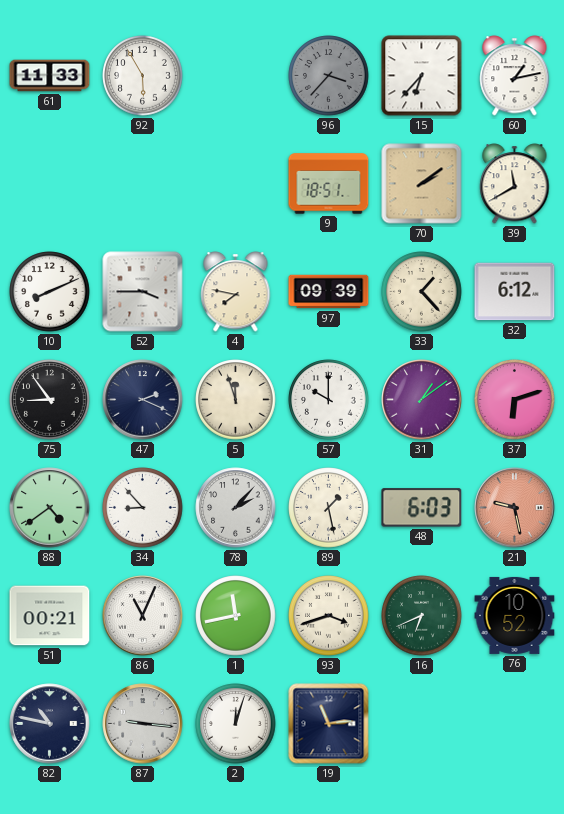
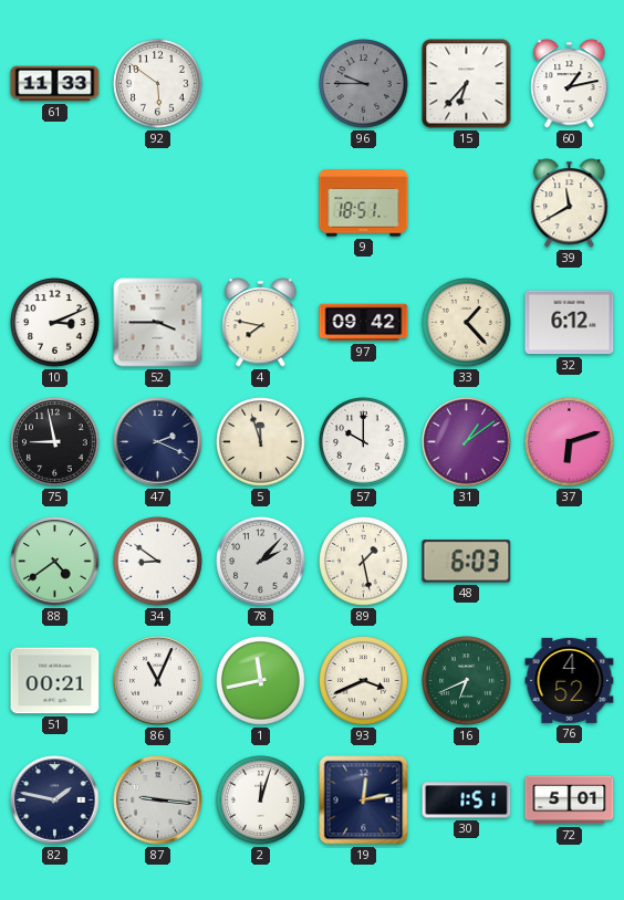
92: 5:55 -> 5:51 (158, 84)
96: 3:37 -> 9:45 (364, 84)
70: 2:09 -> none (422, 184)
10: 8:11 -> 3:11 (55, 323)
97: 09:39 -> 09:42 (364, 323)
75: 8:54 -> 8:58 (55, 442)
34: 8:53 -> 8:51 (158, 562)
21: 9:28 -> none (515, 508)
93: 3:42 -> 3:41 (364, 681)
76: 10:52 -> 4:52 (570, 680)
82: 10:47 -> 1:47 (55, 800)
19: 11:14 -> 12:13 (364, 800)
30: none -> 1:51 (467, 800)
72: none -> 5:01 (570, 800)
